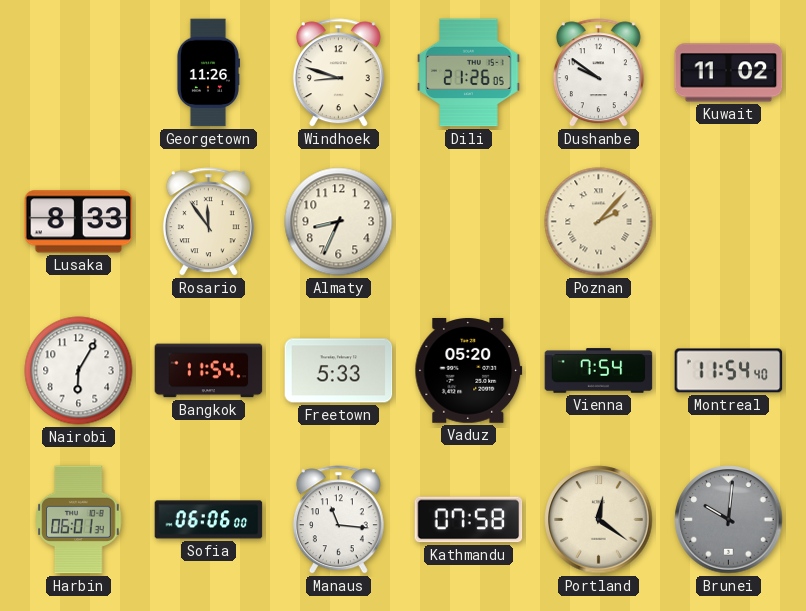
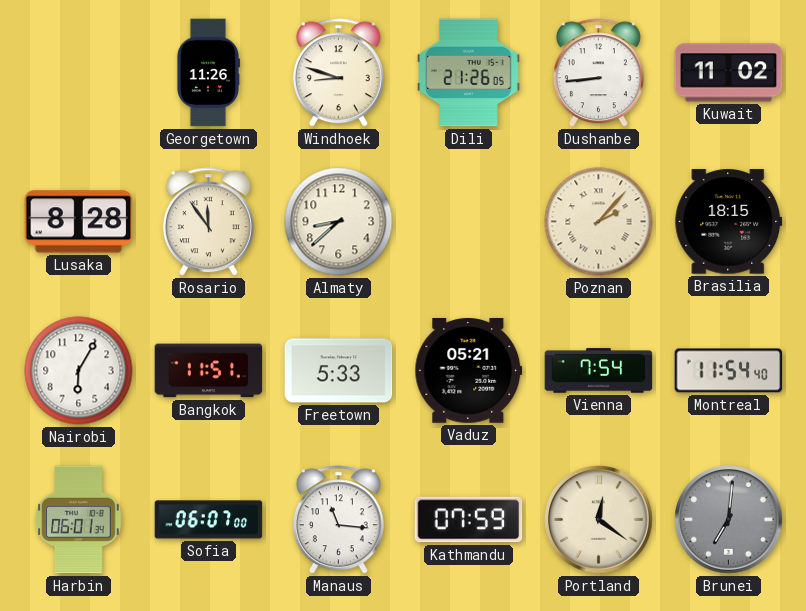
Dushanbe: 9:51 -> 8:44 (598, 73)
Lusaka: 8:33 -> 8:28 (79, 222)
Almaty: 8:34 -> 8:38 (339, 222)
Brasilia: none -> 18:15 (729, 222)
Bangkok: 11:54 -> 11:51 (209, 371)
Vaduz: 05:20 -> 05:21 (469, 371)
Sofia: 06:06 -> 06:07 (209, 520)
Kathmandu: 07:58 -> 07:59 (469, 520)
Brunei: 10:01 -> 7:01 (729, 520)
